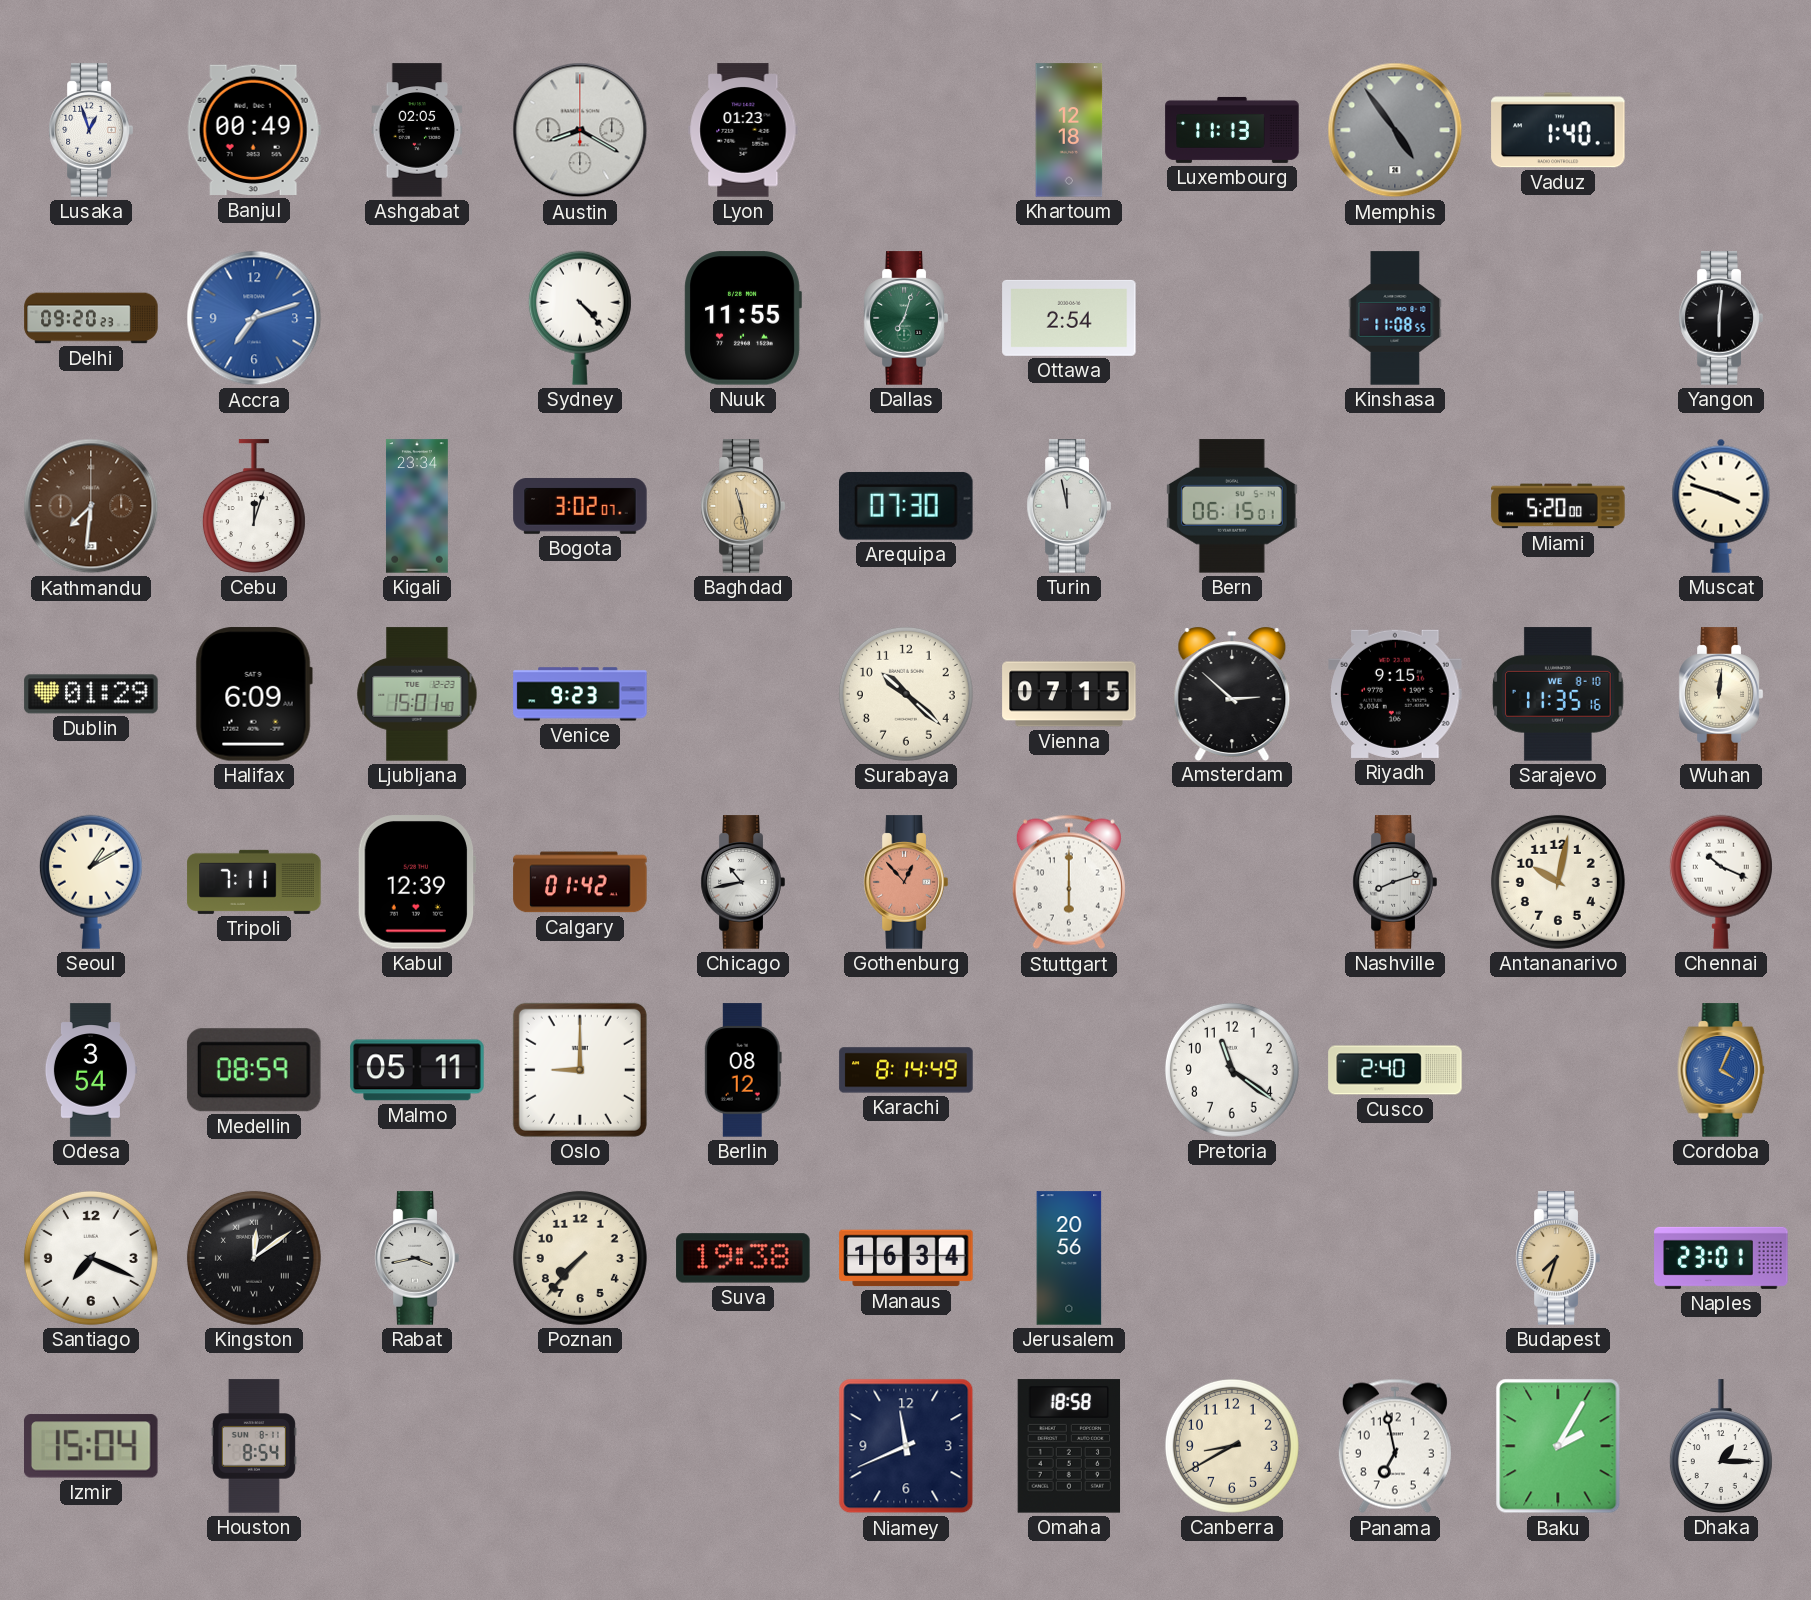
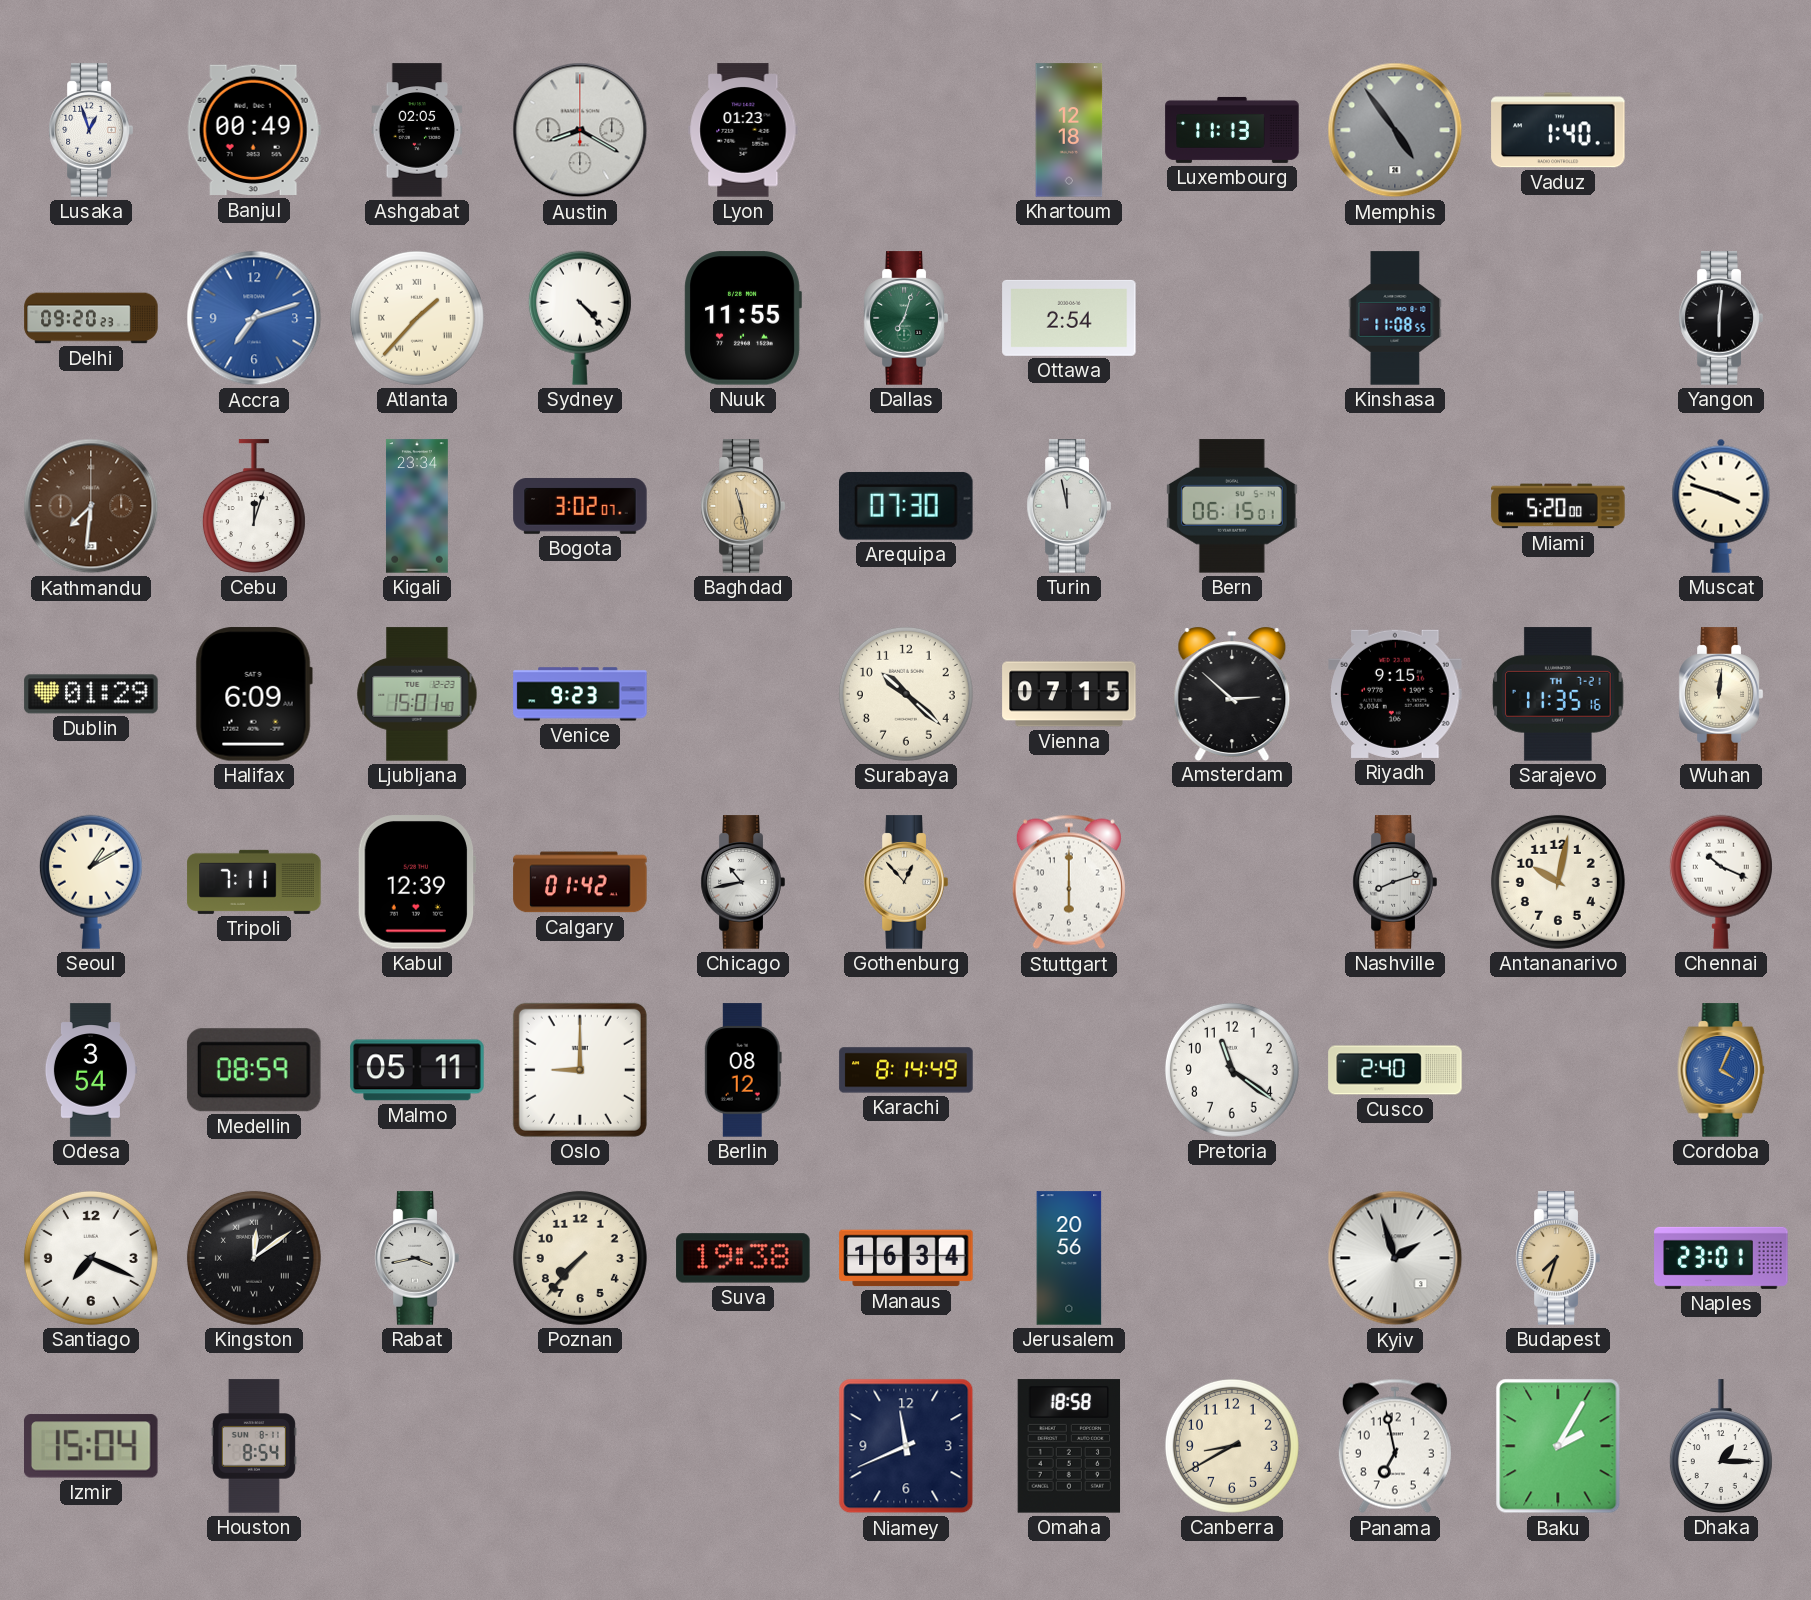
Atlanta: none -> 1:37 (417, 318)
Sarajevo date: WE 8-10 -> TH 7-21 (1558, 694)
Gothenburg dial: salmon -> cream (906, 882)
Kyiv: none -> 1:57 (1395, 1258)
